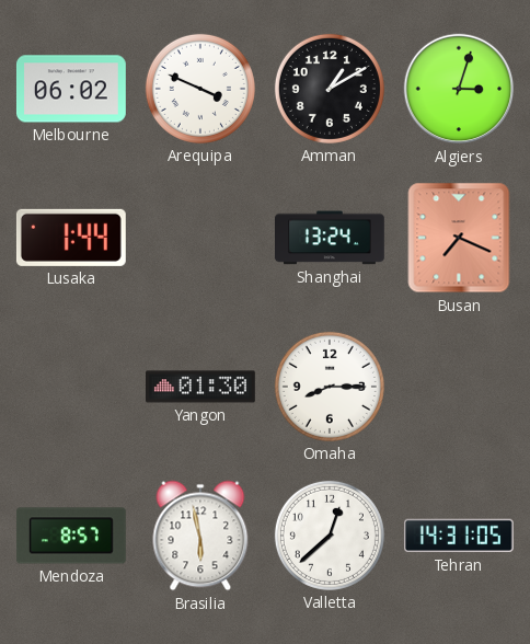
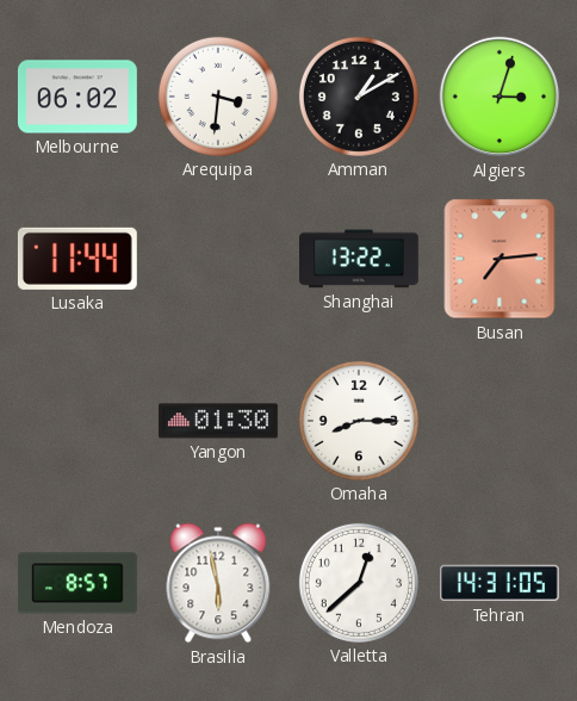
Arequipa: 3:49 -> 3:31 (218, 97)
Lusaka: 1:44 -> 11:44 (77, 259)
Shanghai: 13:24 -> 13:22 (360, 259)
Busan: 7:19 -> 7:14 (500, 259)
